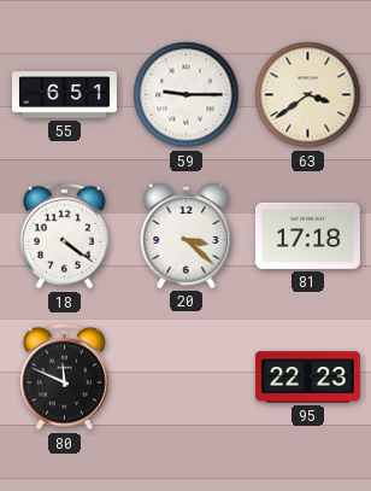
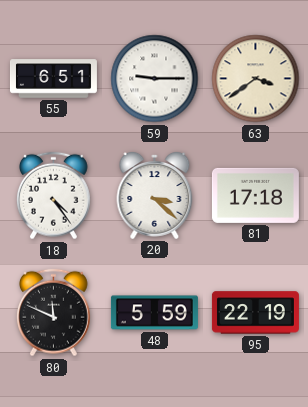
18: 4:21 -> 4:24 (53, 196)
48: none -> 5:59 (154, 313)
95: 22:23 -> 22:19 (255, 313)
